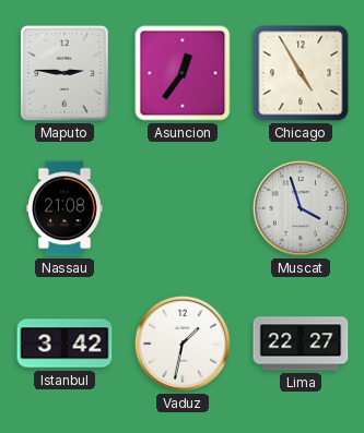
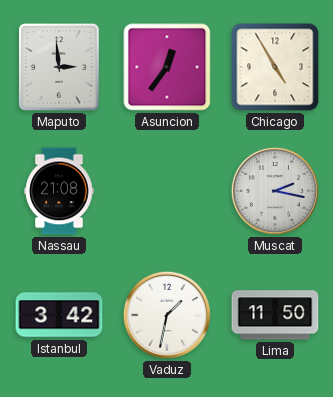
Maputo: 2:46 -> 2:59 (59, 67)
Muscat: 3:57 -> 2:17 (275, 191)
Lima: 22:27 -> 11:50 (275, 315)
